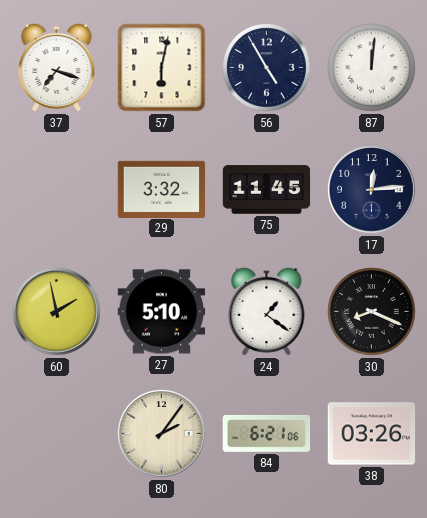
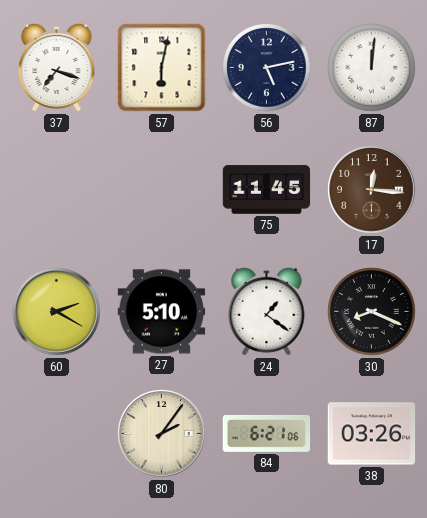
56: 4:55 -> 5:13 (267, 68)
29: 3:32 -> none (162, 189)
17: 12:14 -> 12:16 (372, 190)
17 dial: navy -> brown (372, 190)
60: 1:58 -> 2:20 (57, 312)
